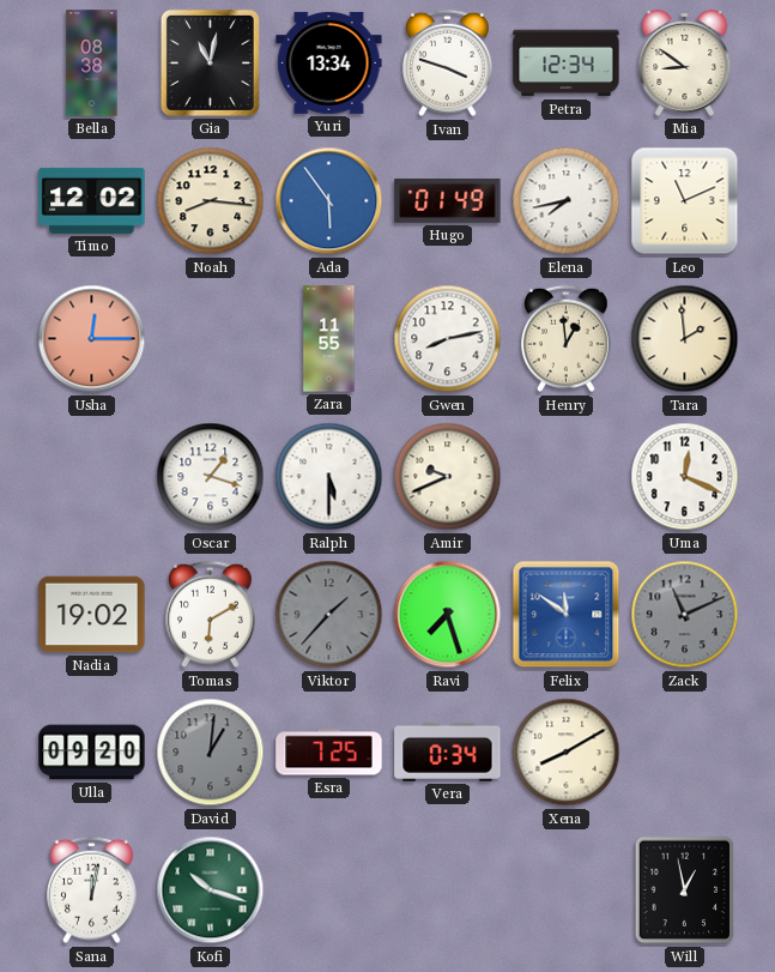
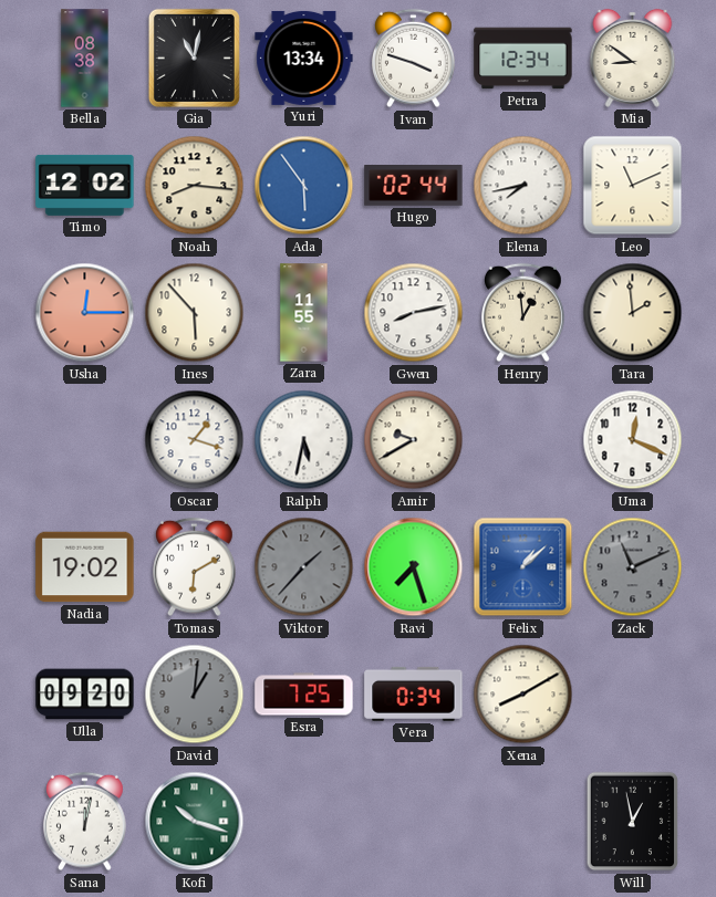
Hugo: 01:49 -> 02:44 (414, 186)
Ines: none -> 5:53 (195, 313)
Ralph: 5:30 -> 5:32 (304, 440)
Amir: 9:41 -> 9:40 (414, 440)
Felix: 11:51 -> 1:08 (523, 567)
